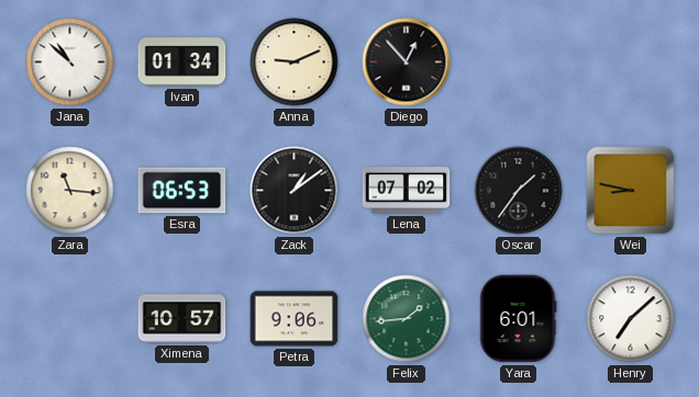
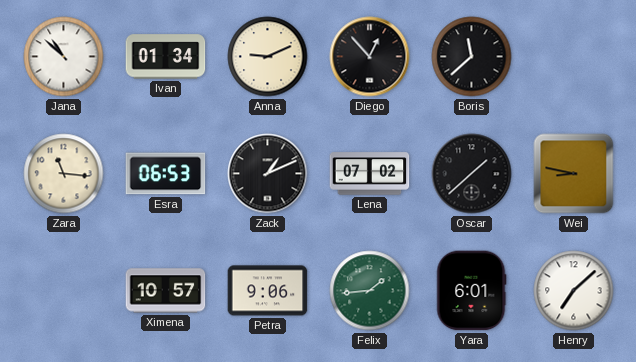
Boris: none -> 11:38 (472, 57)
Zack: 1:09 -> 1:11 (268, 174)
Oscar: 1:36 -> 1:38 (472, 174)
